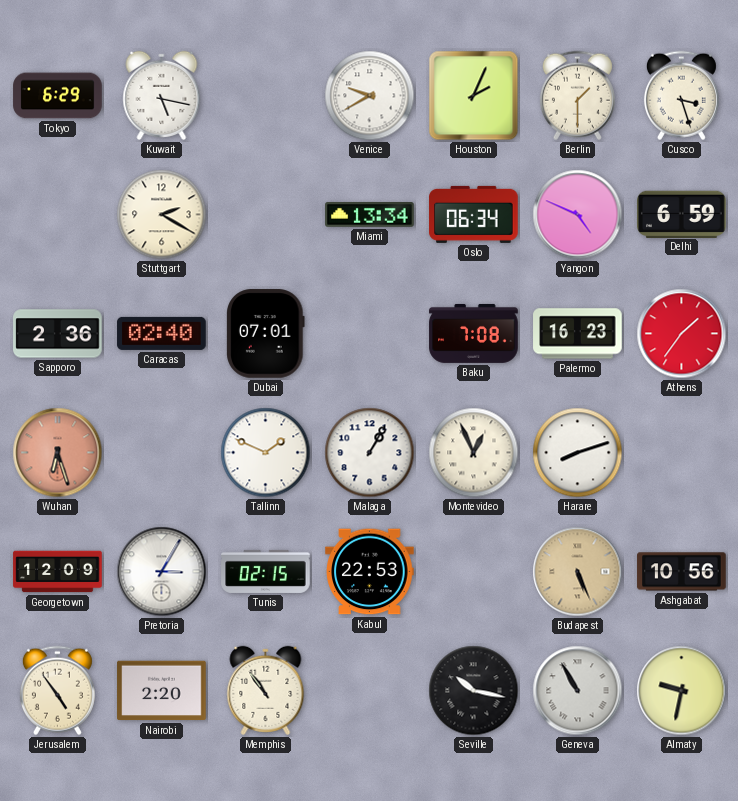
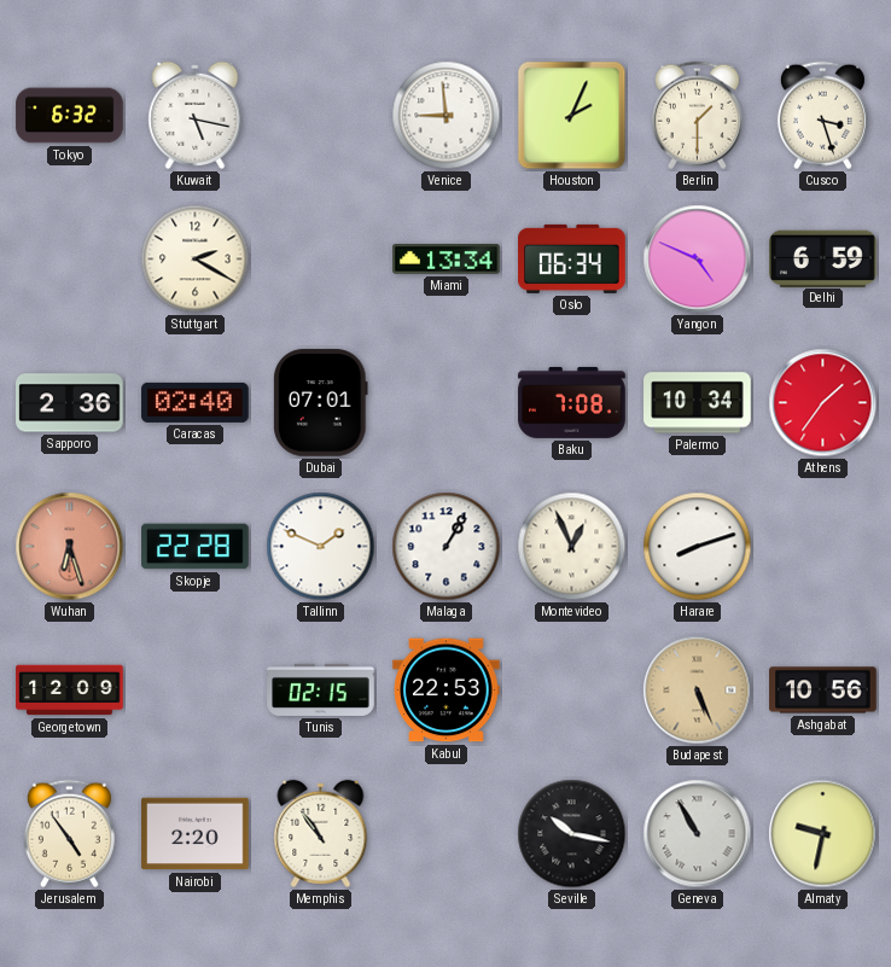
Tokyo: 6:29 -> 6:32 (70, 116)
Venice: 9:40 -> 8:59 (447, 116)
Palermo: 16:23 -> 10:34 (698, 403)
Skopje: none -> 22:28 (196, 547)
Pretoria: 3:05 -> none (162, 572)
